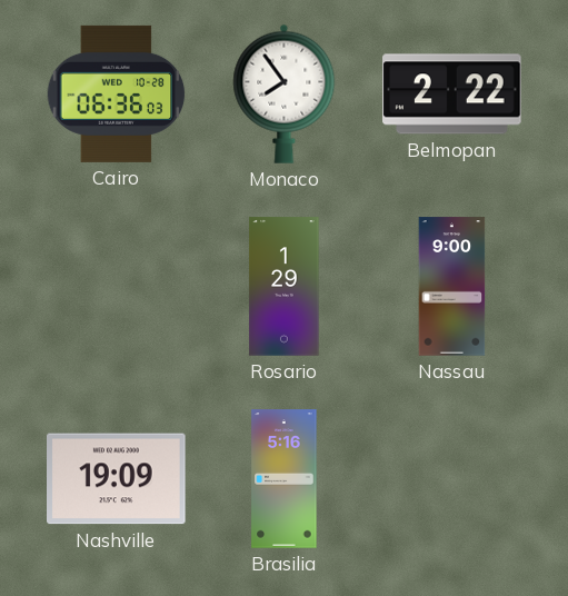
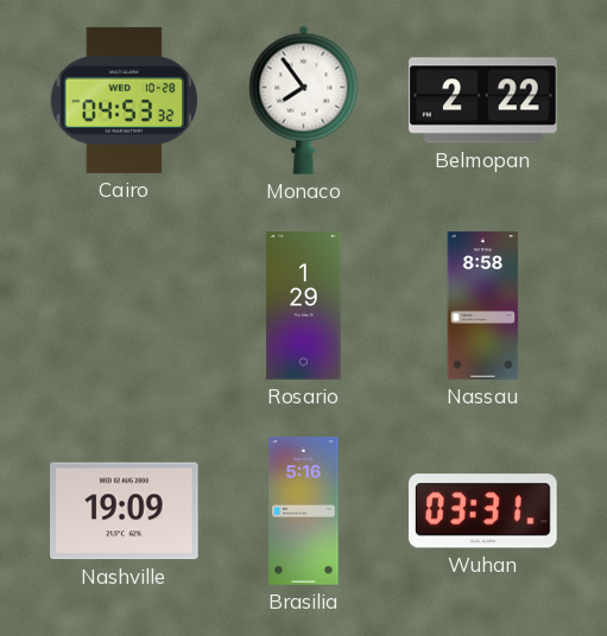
Cairo: 06:36 -> 04:53 (125, 100)
Nassau: 9:00 -> 8:58 (483, 306)
Wuhan: none -> 03:31 (483, 511)
